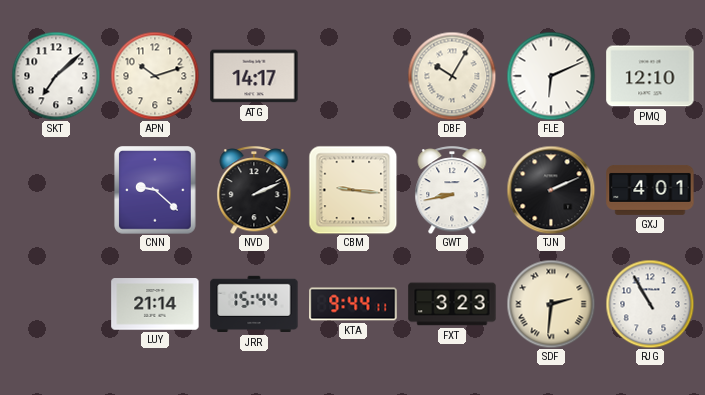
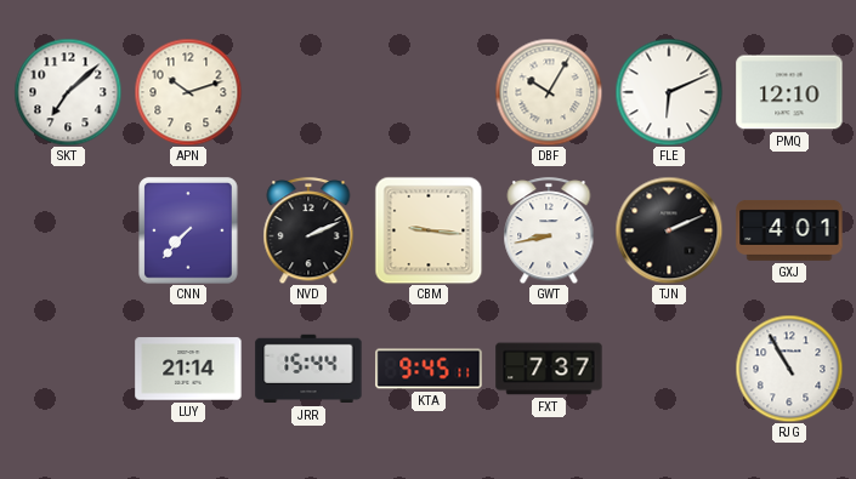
ATG: 14:17 -> none (254, 76)
CNN: 9:22 -> 7:37 (188, 230)
KTA: 9:44 -> 9:45 (429, 369)
FXT: 3:23 -> 7:37 (549, 369)
SDF: 2:31 -> none (551, 304)
